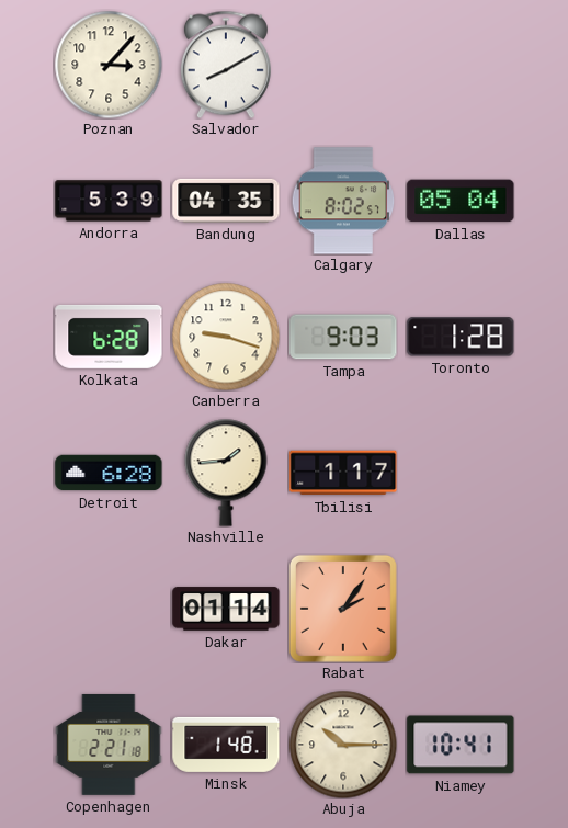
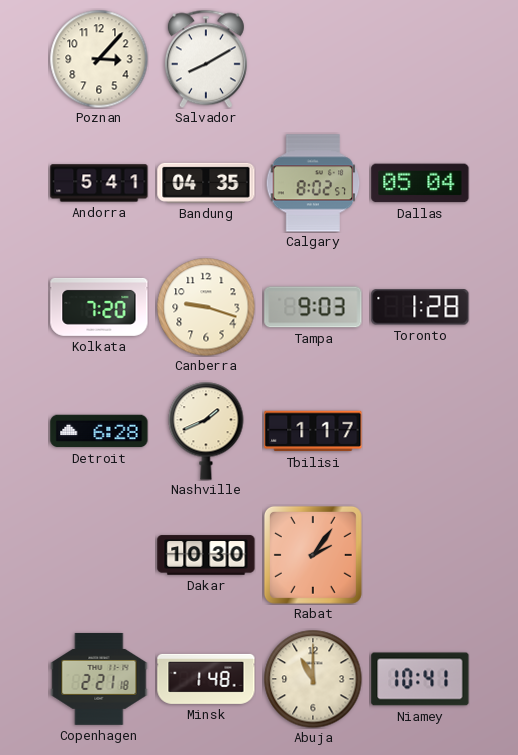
Andorra: 5:39 -> 5:41 (99, 183)
Kolkata: 6:28 -> 7:20 (99, 307)
Nashville: 1:44 -> 1:41 (206, 431)
Dakar: 01:14 -> 10:30 (206, 555)
Abuja: 10:15 -> 11:00 (313, 679)
